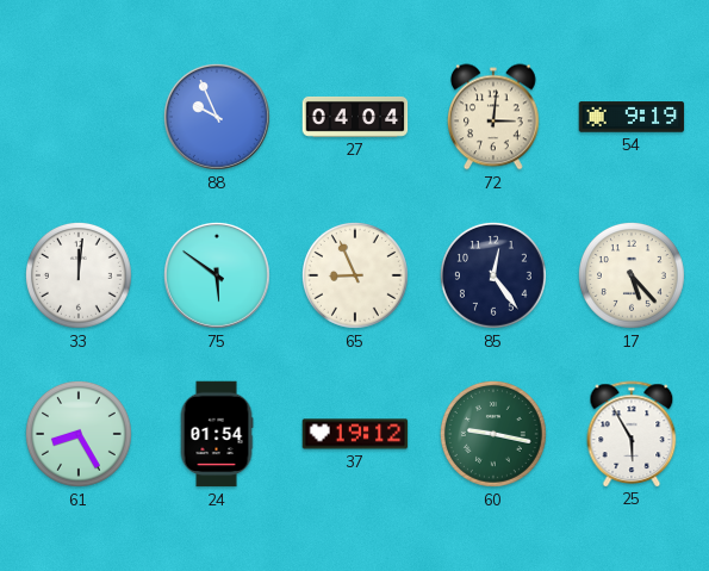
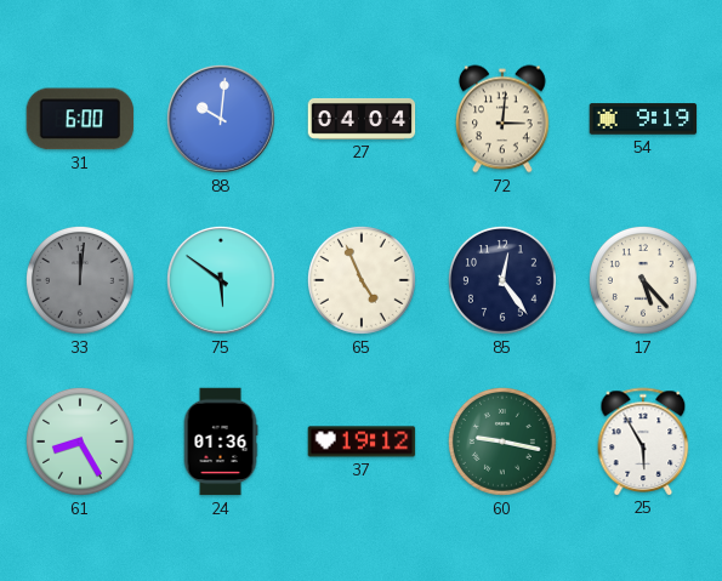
31: none -> 6:00 (80, 119)
88: 9:56 -> 10:01 (221, 119)
33 dial: white -> grey (80, 280)
65: 8:56 -> 4:56 (362, 280)
24: 01:54 -> 01:36 (221, 442)
